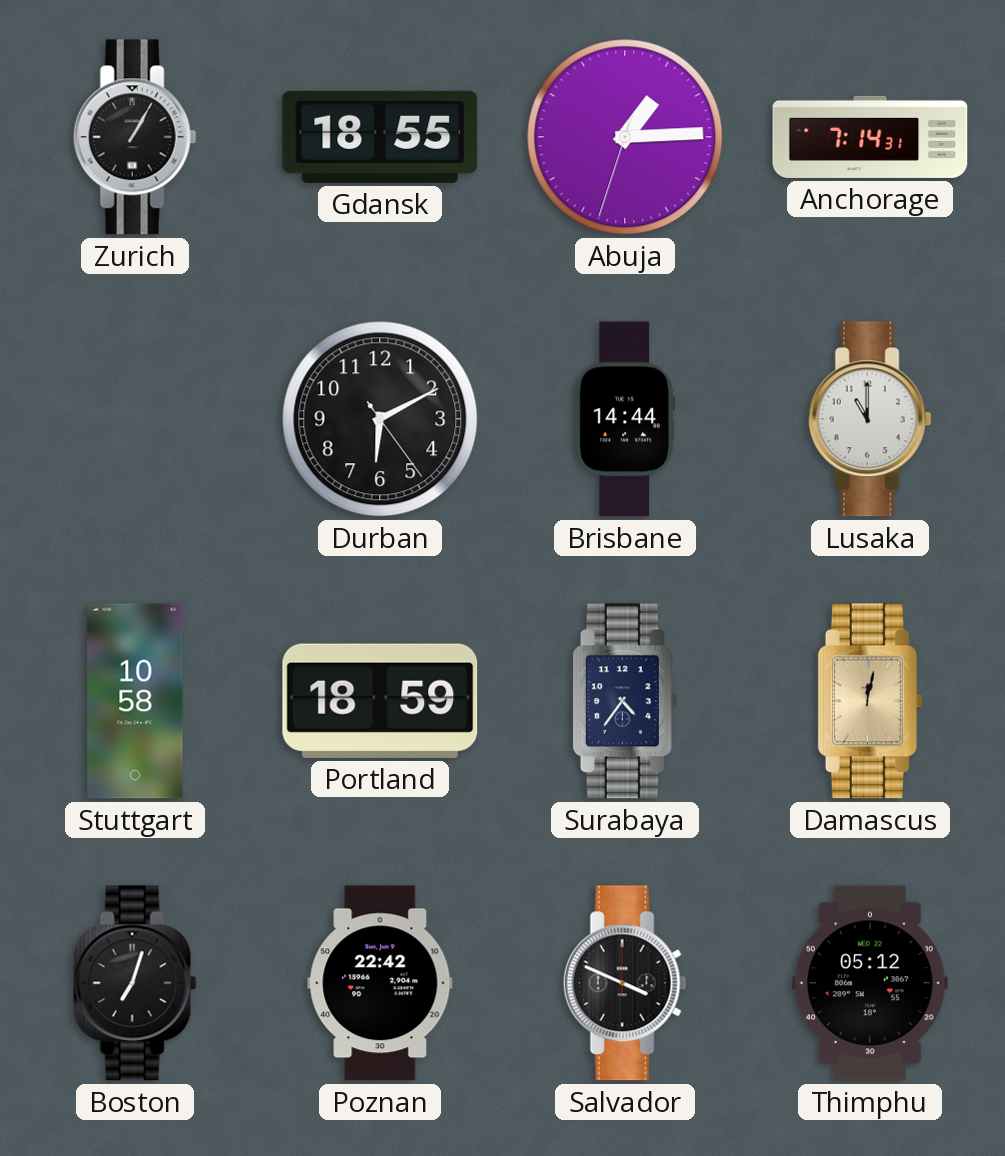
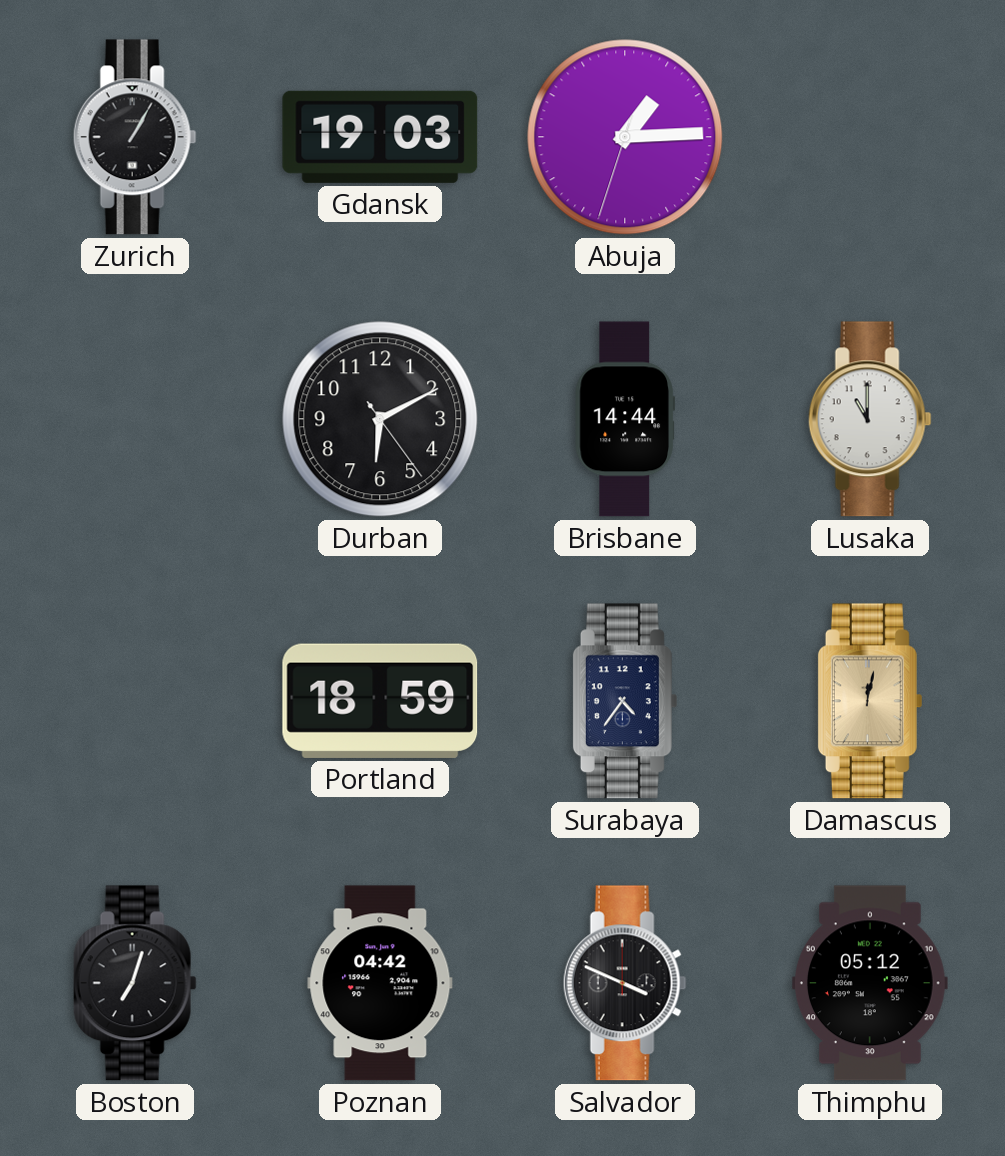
Gdansk: 18:55 -> 19:03 (380, 137)
Anchorage: 7:14 -> none (870, 137)
Stuttgart: 10:58 -> none (135, 701)
Poznan: 22:42 -> 04:42 (380, 983)
